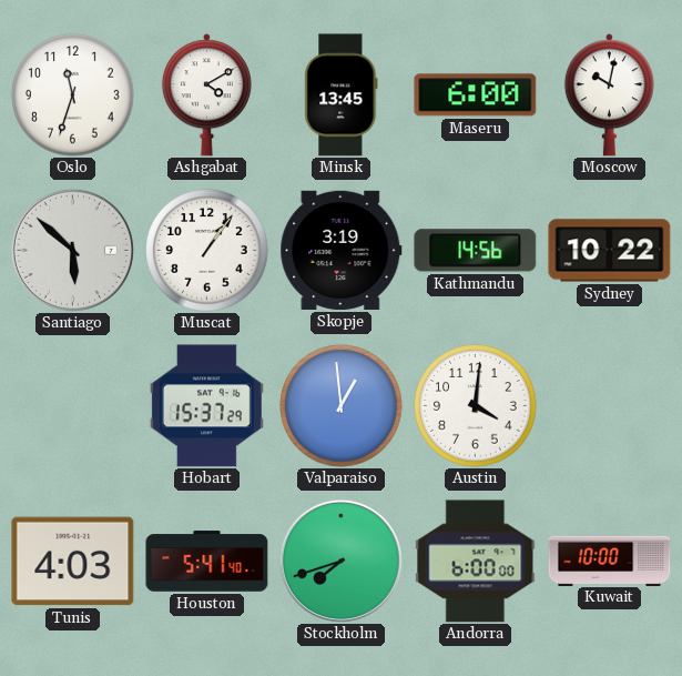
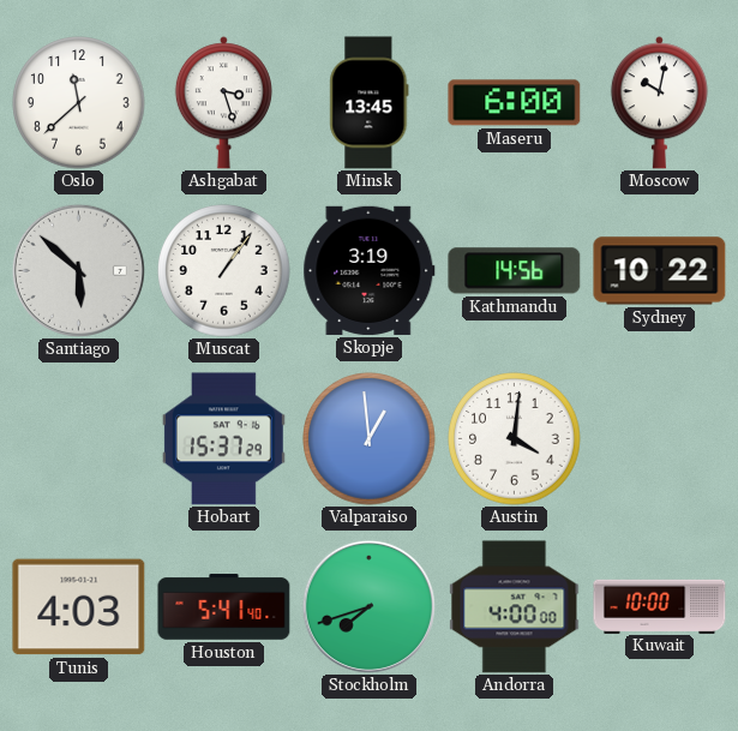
Oslo: 11:33 -> 11:38 (79, 103)
Ashgabat: 4:10 -> 3:27 (223, 103)
Andorra: 6:00 -> 4:00 (515, 607)
